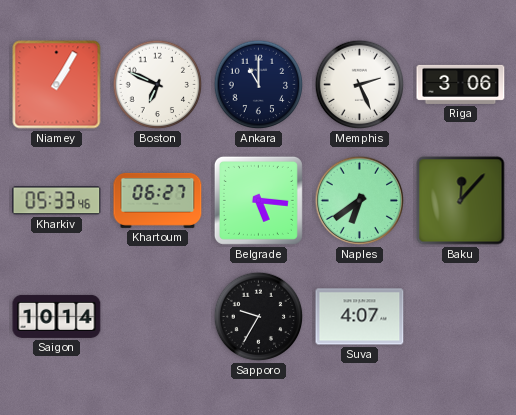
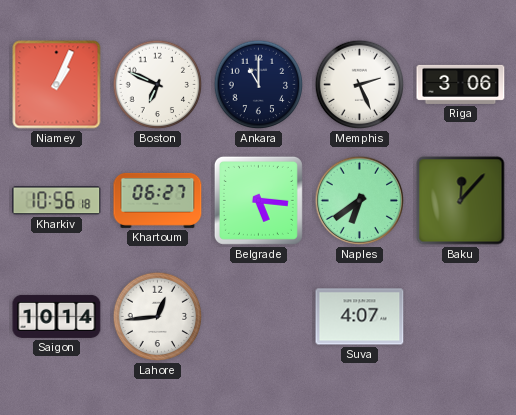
Niamey: 1:05 -> 1:04 (57, 85)
Kharkiv: 05:33 -> 10:56 (57, 201)
Lahore: none -> 12:44 (158, 317)
Sapporo: 9:35 -> none (259, 317)
